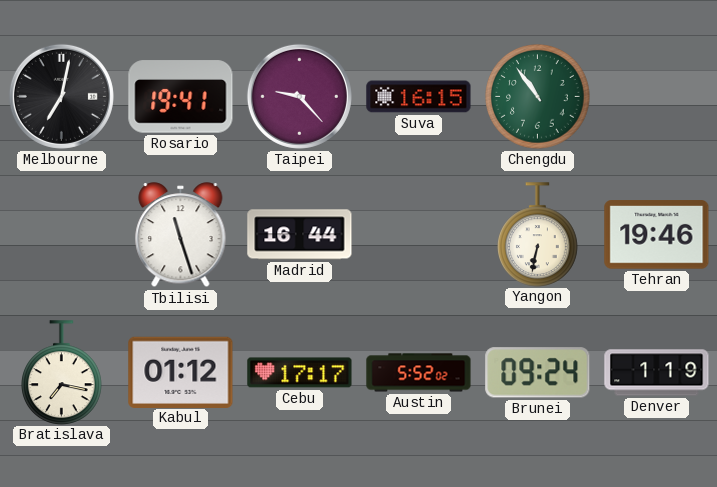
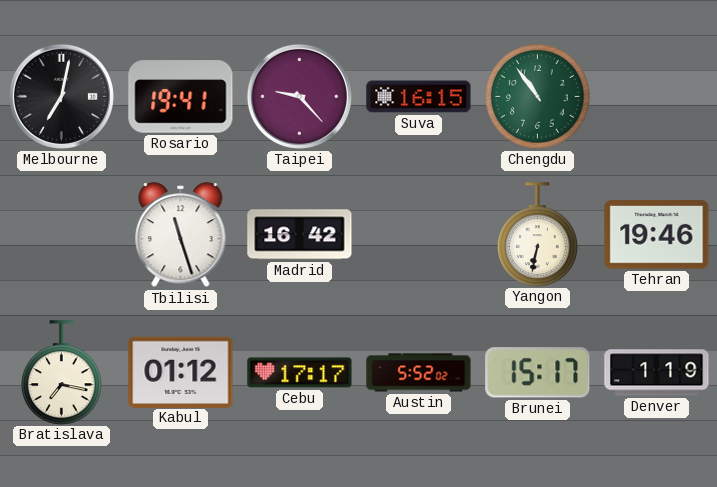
Madrid: 16:44 -> 16:42 (300, 235)
Brunei: 09:24 -> 15:17 (538, 373)
